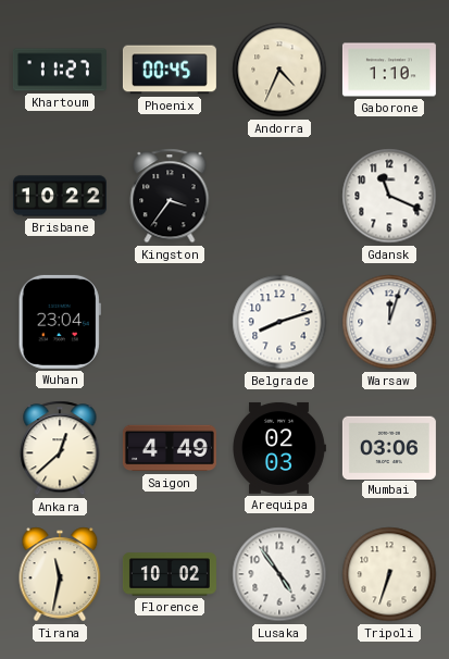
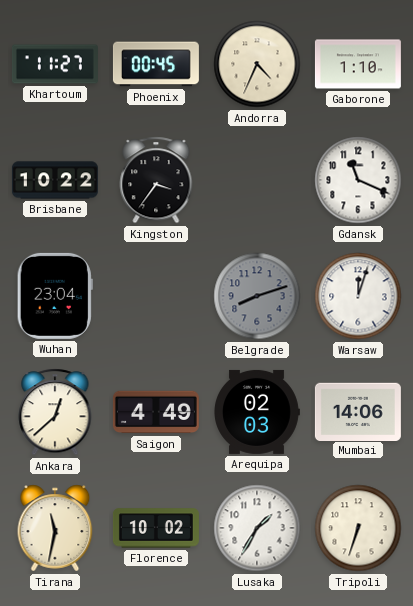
Belgrade dial: white -> grey (257, 296)
Mumbai: 03:06 -> 14:06 (358, 411)
Lusaka: 4:54 -> 1:35 (257, 528)
